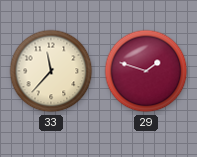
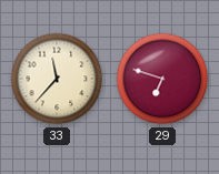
29: 1:48 -> 6:48 (162, 79)
